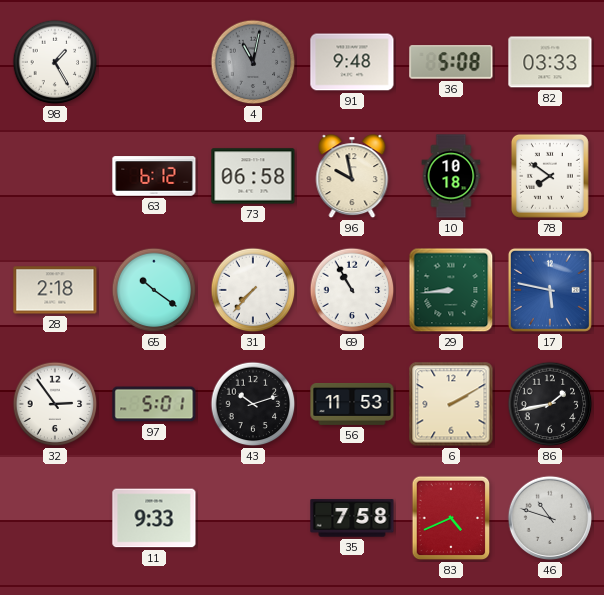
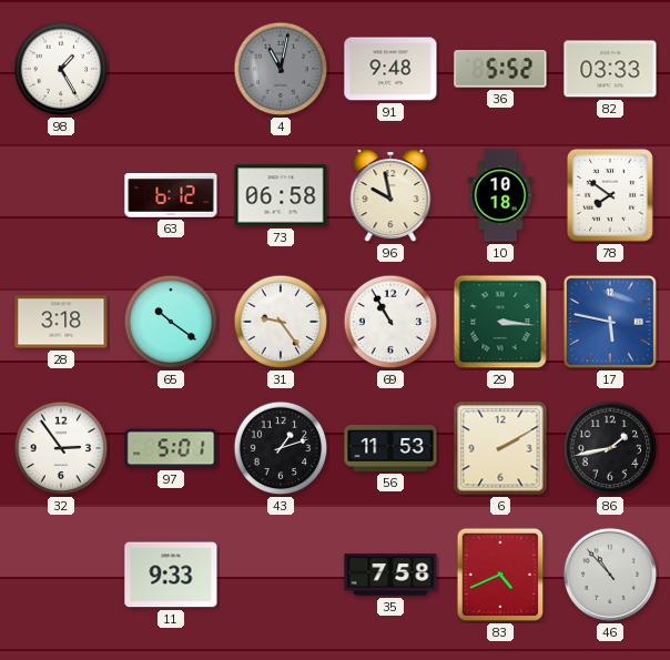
36: 5:08 -> 5:52 (500, 69)
28: 2:18 -> 3:18 (61, 322)
31: 7:37 -> 9:24 (281, 322)
29: 8:44 -> 3:16 (500, 322)
43: 10:12 -> 1:12 (281, 448)
46: 10:48 -> 10:53 (610, 575)
